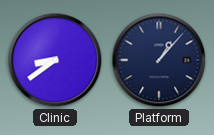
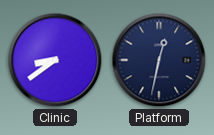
Platform: 1:07 -> 12:32 (159, 60)
